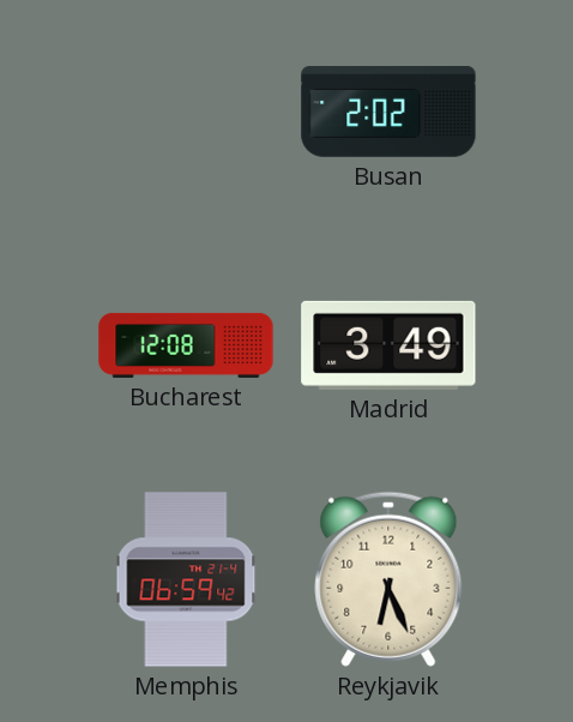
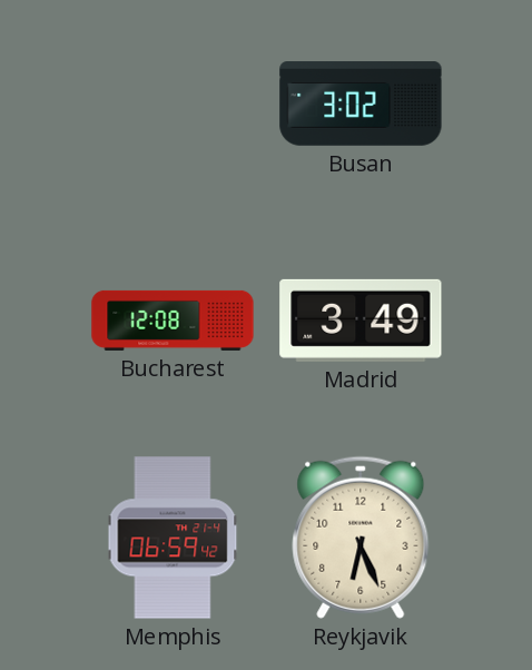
Busan: 2:02 -> 3:02 (361, 104)
